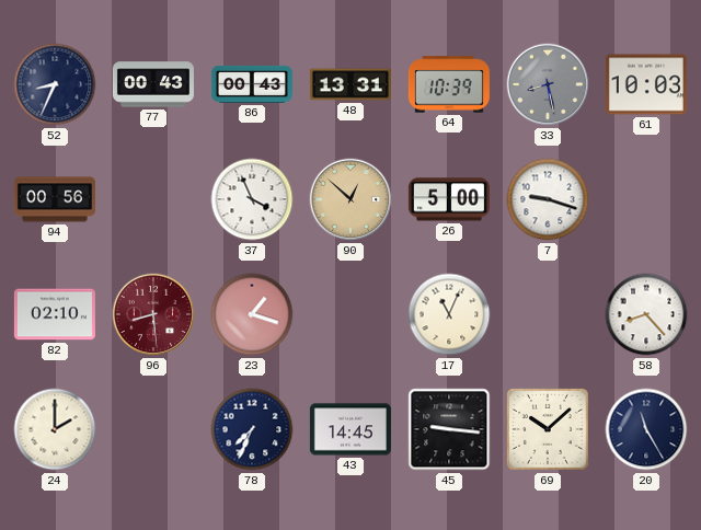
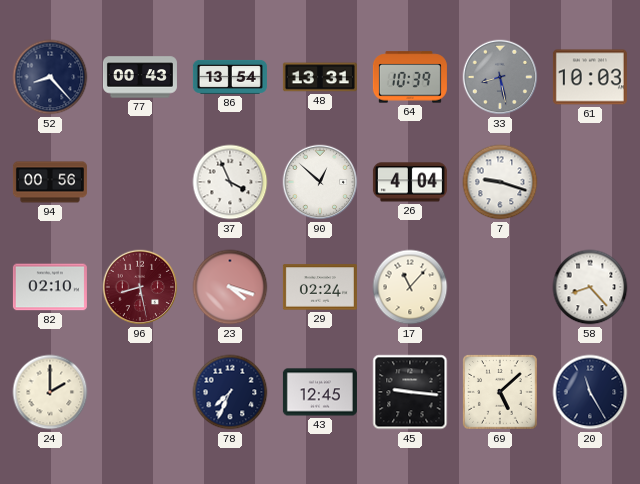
52: 8:34 -> 8:23 (50, 77)
86: 00:43 -> 13:54 (230, 77)
90 dial: champagne -> white (320, 182)
26: 5:00 -> 4:04 (410, 182)
96: 8:29 -> 8:28 (140, 287)
23: 1:18 -> 4:18 (230, 287)
29: none -> 02:24 (320, 287)
17: 11:04 -> 11:07 (410, 287)
43: 14:45 -> 12:45 (320, 392)
69: 10:08 -> 5:08 (501, 393)
